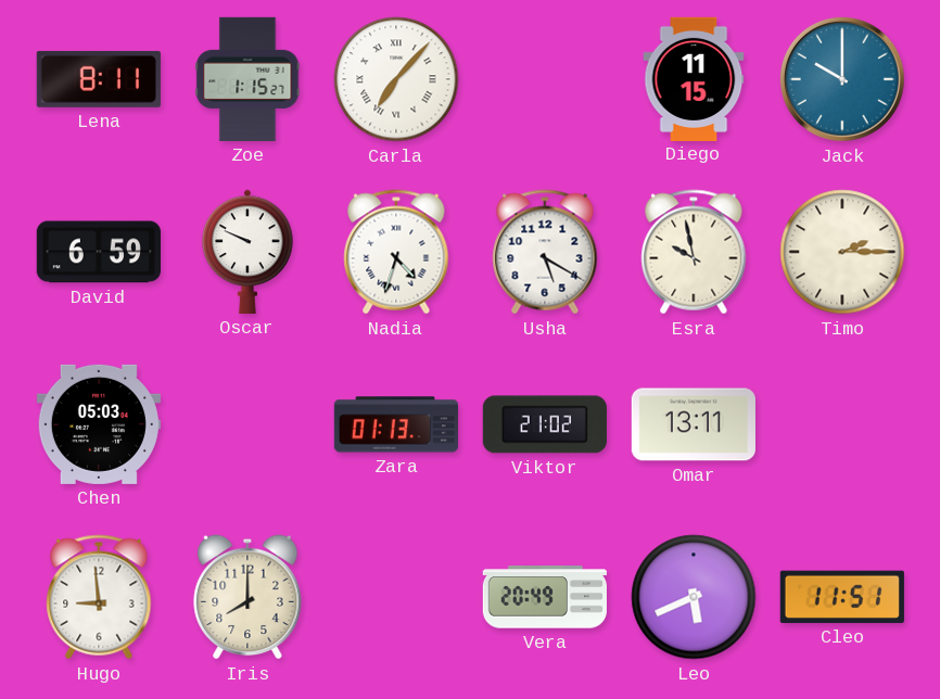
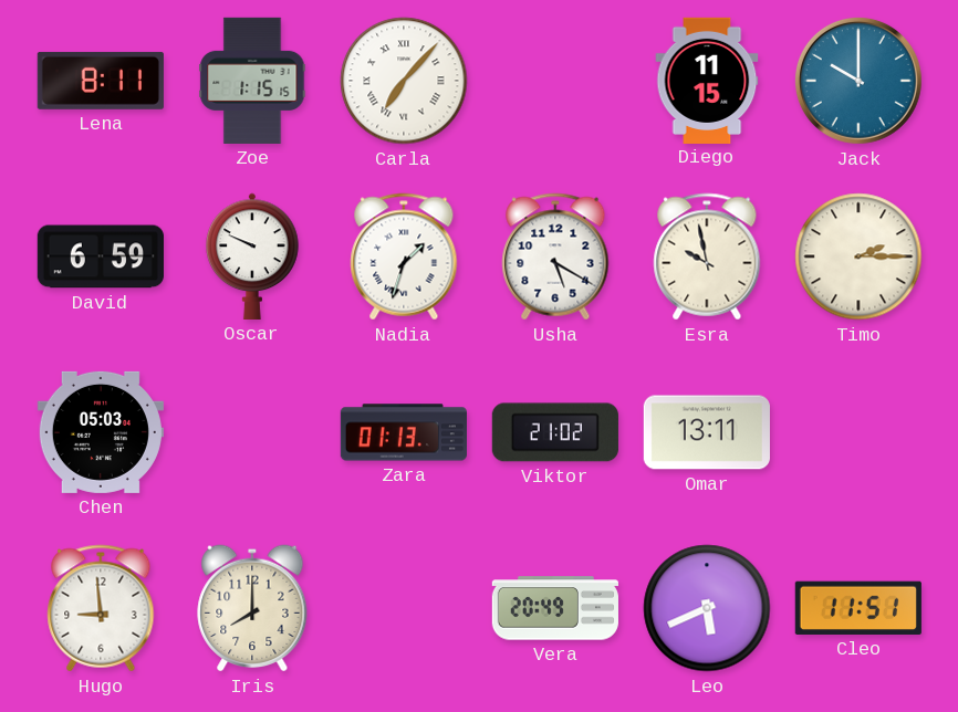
Zoe: 1:15:27 -> 1:15:15 (252, 81)
Nadia: 4:33 -> 1:33 (404, 256)
